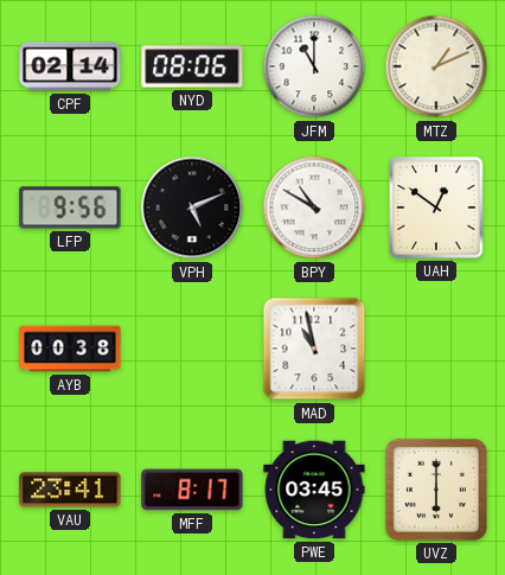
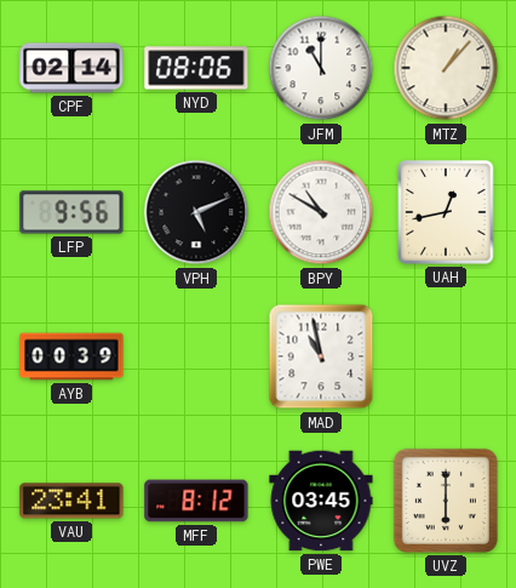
MTZ: 1:11 -> 1:07 (446, 68)
UAH: 12:51 -> 12:43 (446, 212)
AYB: 00:38 -> 00:39 (71, 356)
MFF: 8:17 -> 8:12 (196, 501)
